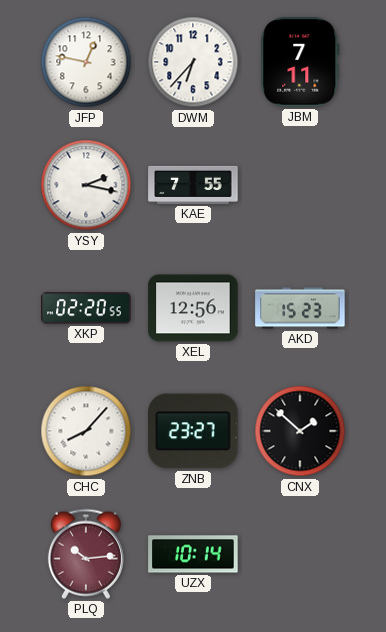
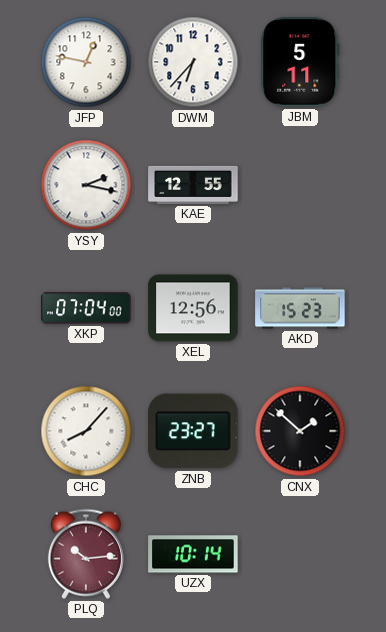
JBM: 7:11 -> 5:11 (300, 62)
KAE: 7:55 -> 12:55 (193, 185)
XKP: 02:20 -> 07:04 (86, 308)
